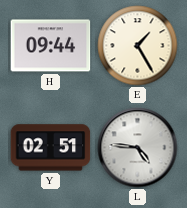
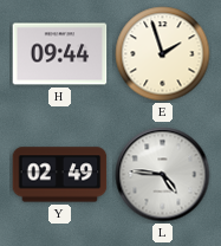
E: 1:25 -> 1:57 (163, 54)
Y: 02:51 -> 02:49 (60, 175)
